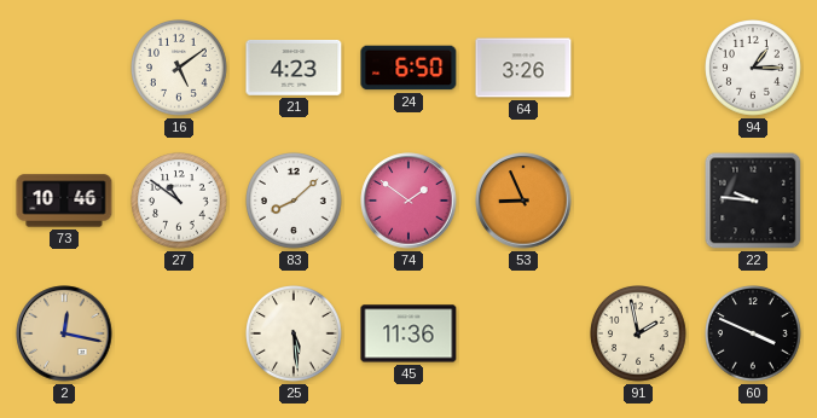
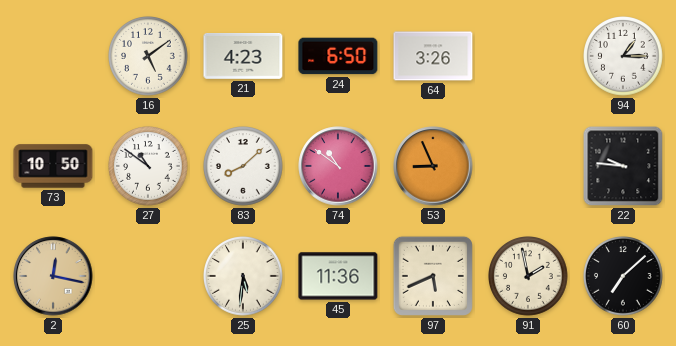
73: 10:46 -> 10:50 (53, 166)
74: 1:51 -> 10:51 (338, 166)
25: 5:29 -> 5:31 (244, 277)
97: none -> 5:41 (433, 276)
60: 3:49 -> 7:08 (624, 277)
